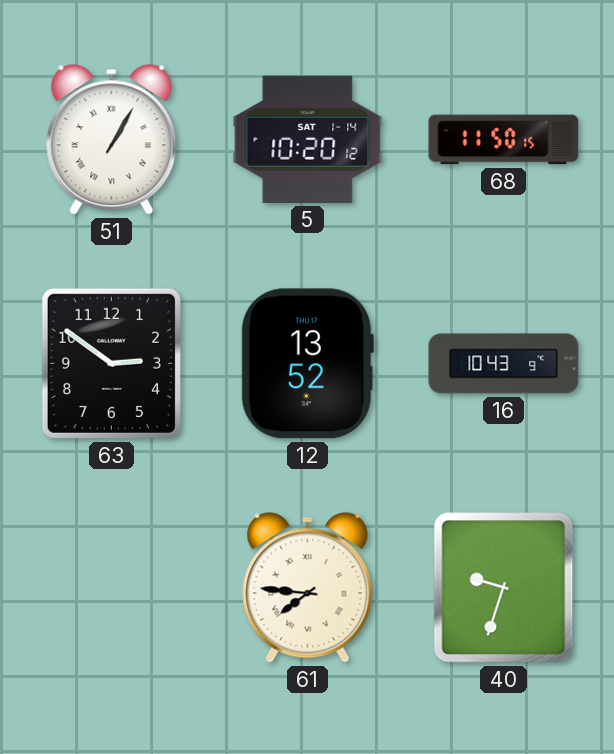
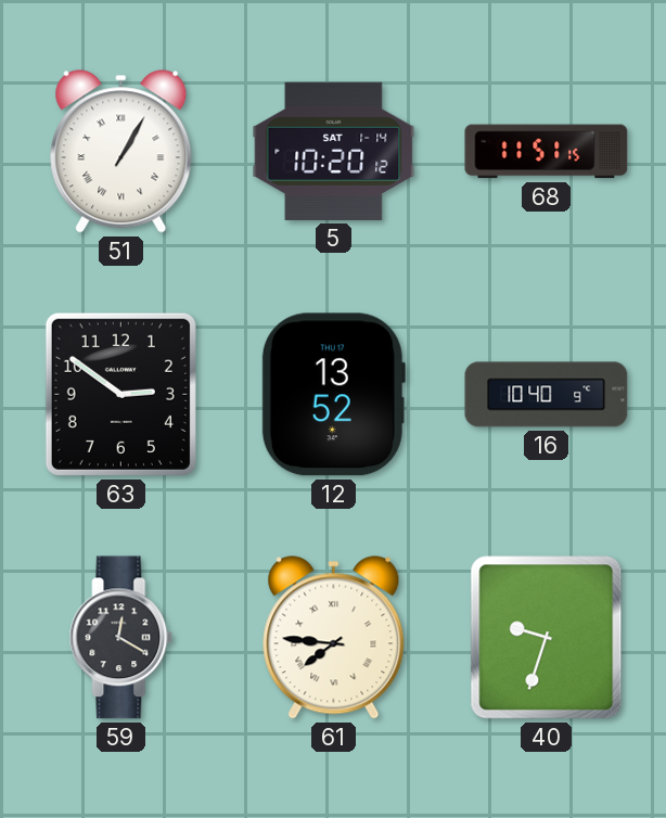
68: 11:50 -> 11:51 (547, 152)
16: 10:43 -> 10:40 (547, 395)
59: none -> 12:20 (121, 638)
